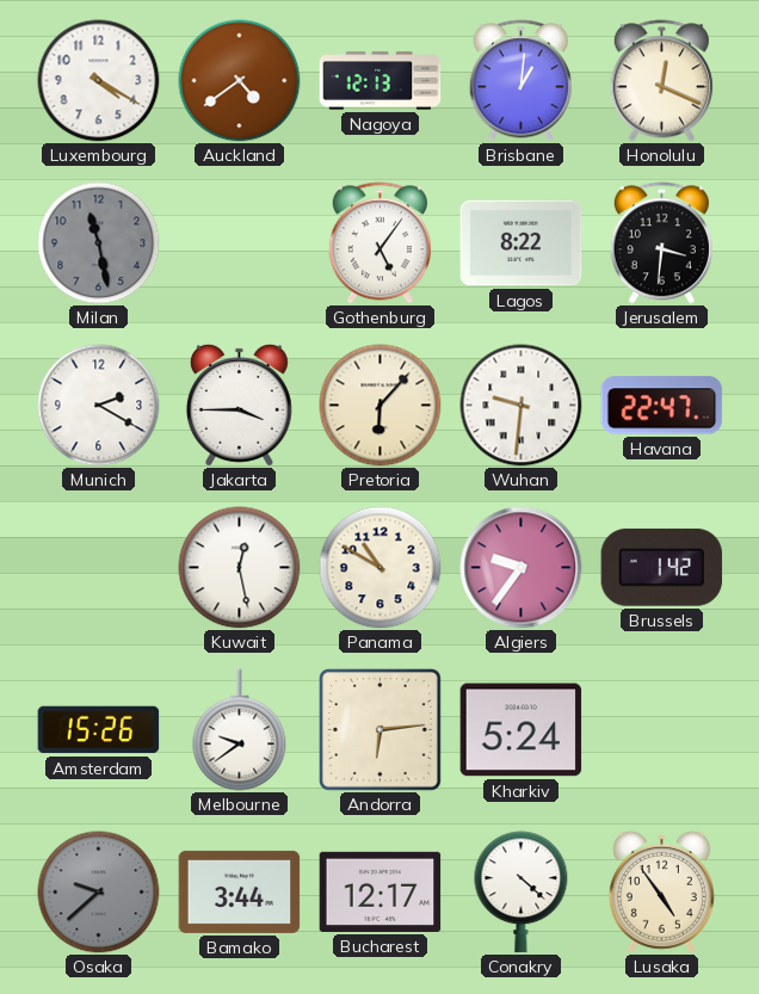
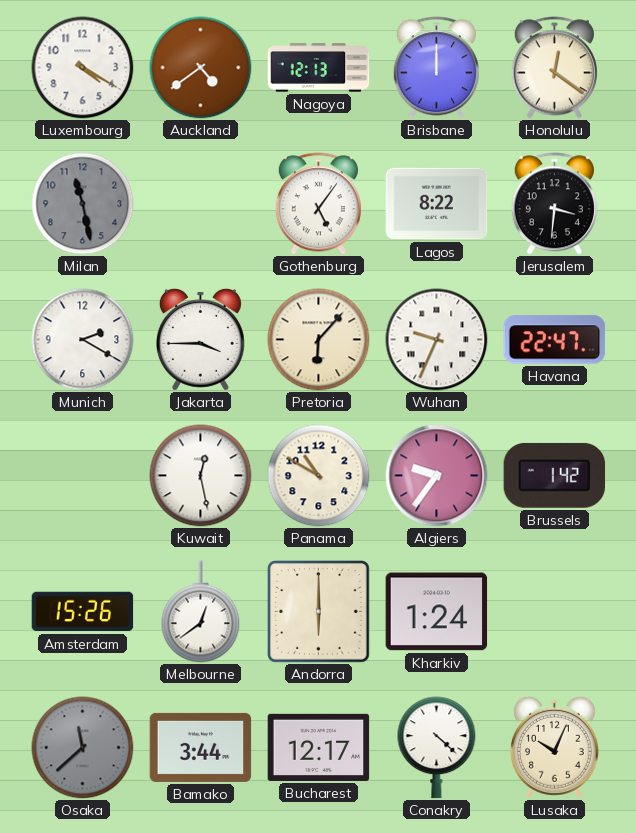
Brisbane: 1:01 -> 12:00 (436, 68)
Honolulu: 12:19 -> 12:21 (554, 68)
Wuhan: 9:31 -> 9:34 (437, 340)
Melbourne: 9:39 -> 12:39 (201, 612)
Andorra: 6:14 -> 6:00 (319, 612)
Kharkiv: 5:24 -> 1:24 (437, 612)
Osaka: 9:38 -> 11:38 (83, 748)
Lusaka: 4:54 -> 10:04 (554, 747)
